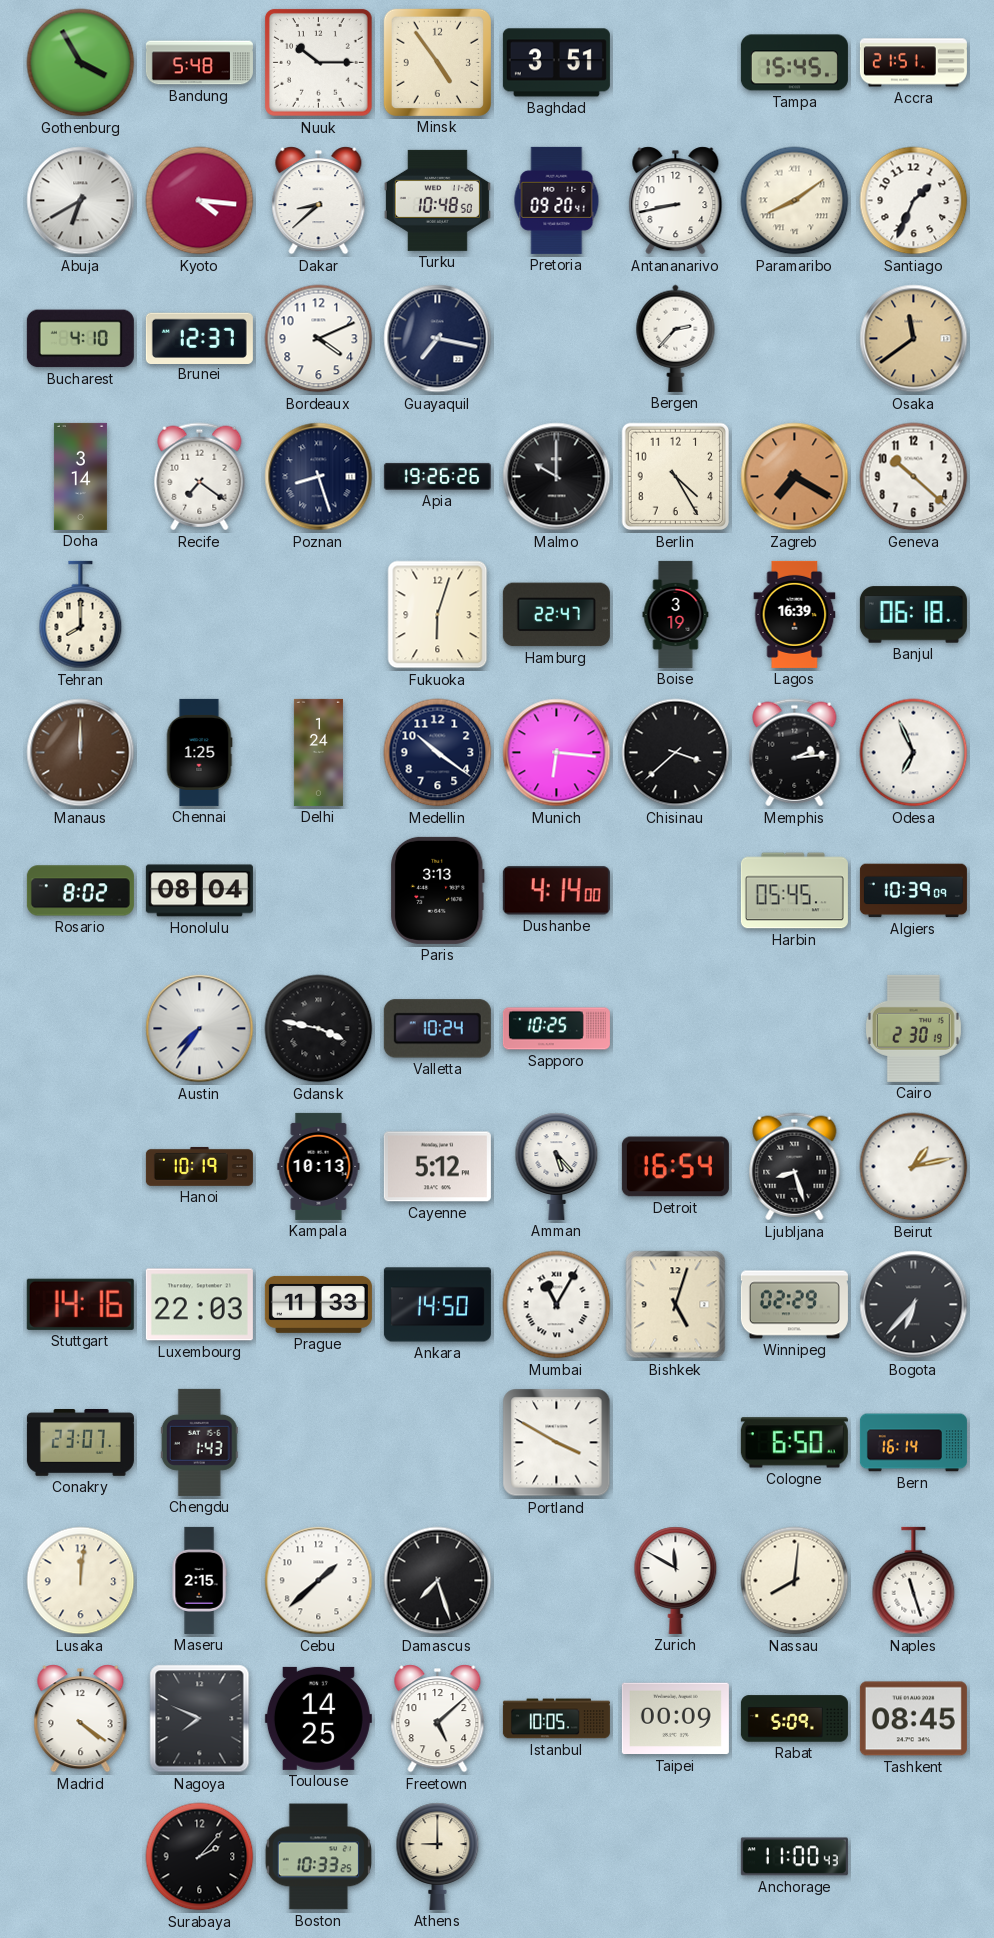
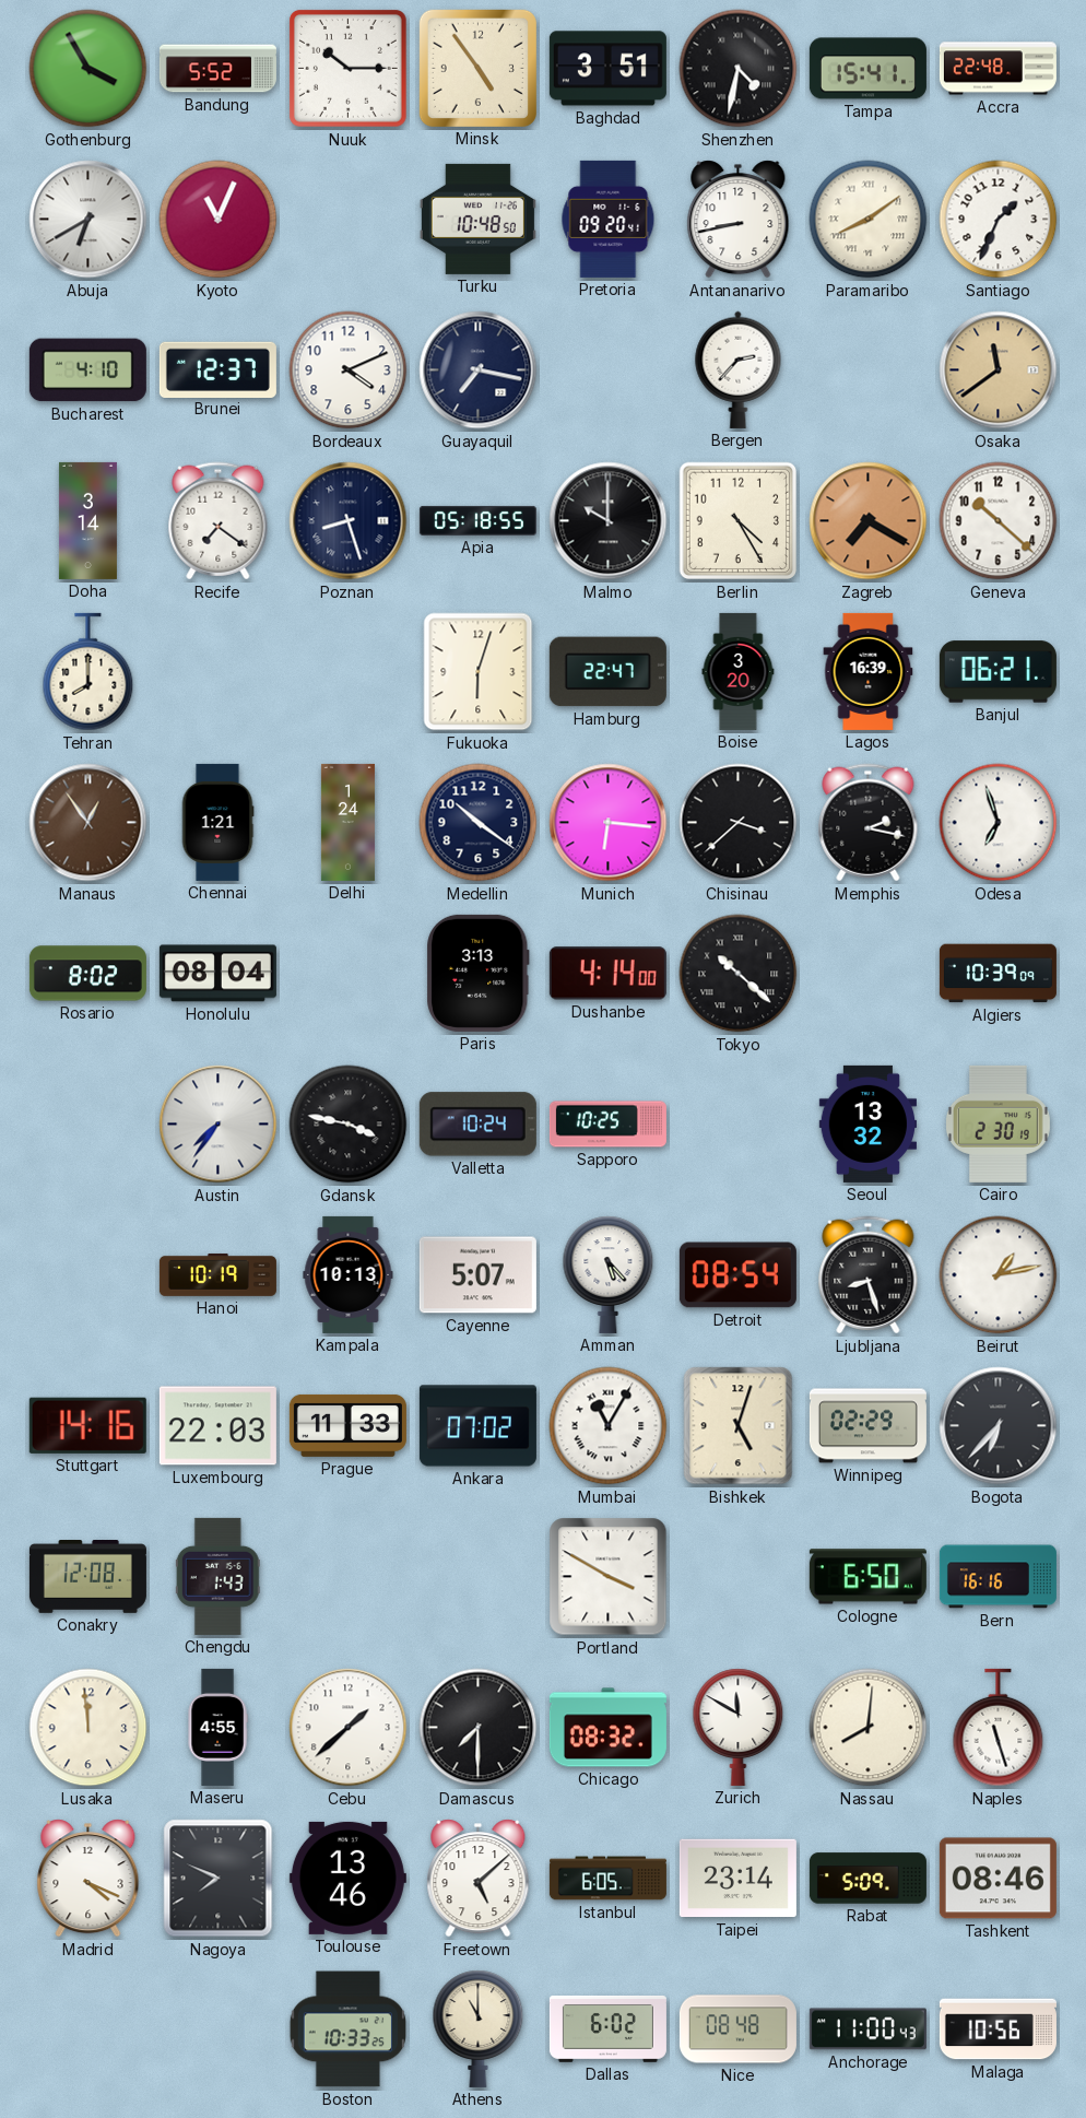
Bandung: 5:48 -> 5:52 (217, 69)
Shenzhen: none -> 4:32 (739, 69)
Tampa: 15:45 -> 15:41 (867, 69)
Accra: 21:51 -> 22:48 (998, 69)
Kyoto: 4:16 -> 11:04 (219, 220)
Dakar: 8:38 -> none (319, 201)
Apia: 19:26 -> 05:18 (477, 520)
Boise: 3:19 -> 3:20 (739, 671)
Banjul: 06:18 -> 06:21 (998, 672)
Manaus: 12:00 -> 12:54 (88, 823)
Chennai: 1:25 -> 1:21 (217, 822)
Memphis: 2:14 -> 2:17 (869, 823)
Odesa: 6:56 -> 6:57 (999, 823)
Tokyo: none -> 10:22 (739, 974)
Harbin: 05:45 -> none (794, 891)
Seoul: none -> 13:32 (867, 1123)
Cayenne: 5:12 -> 5:07 (477, 1275)
Detroit: 16:54 -> 08:54 (737, 1275)
Ankara: 14:50 -> 07:02 (477, 1426)
Conakry: 23:07 -> 12:08 (87, 1577)
Bern: 16:14 -> 16:16 (998, 1577)
Lusaka: 12:01 -> 11:59 (88, 1728)
Maseru: 2:15 -> 4:55 (217, 1727)
Damascus: 7:27 -> 7:30 (479, 1728)
Chicago: none -> 08:32 (607, 1728)
Madrid: 4:21 -> 4:19 (88, 1879)
Toulouse: 14:25 -> 13:46 (347, 1878)
Istanbul: 10:05 -> 6:05 (607, 1879)
Taipei: 00:09 -> 23:14 (737, 1879)
Tashkent: 08:45 -> 08:46 (998, 1879)
Surabaya: 2:07 -> none (200, 1857)
Athens: 9:00 -> 11:00 (479, 2028)
Dallas: none -> 6:02 (607, 2029)
Nice: none -> 08:48 (737, 2029)
Malaga: none -> 10:56 (998, 2029)
